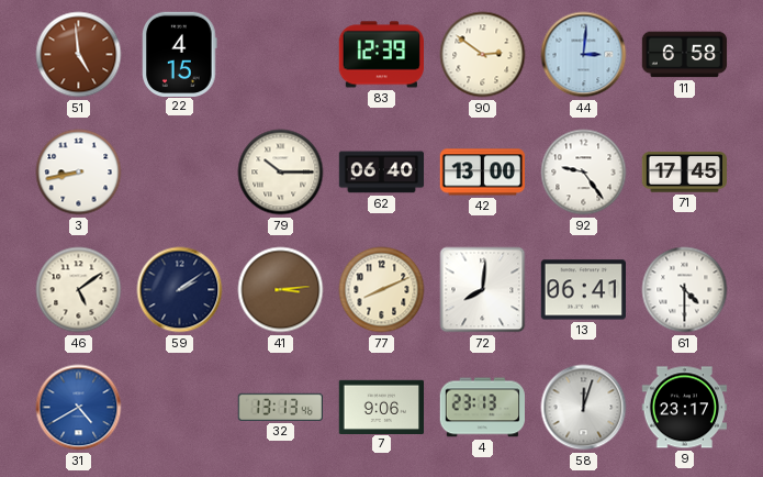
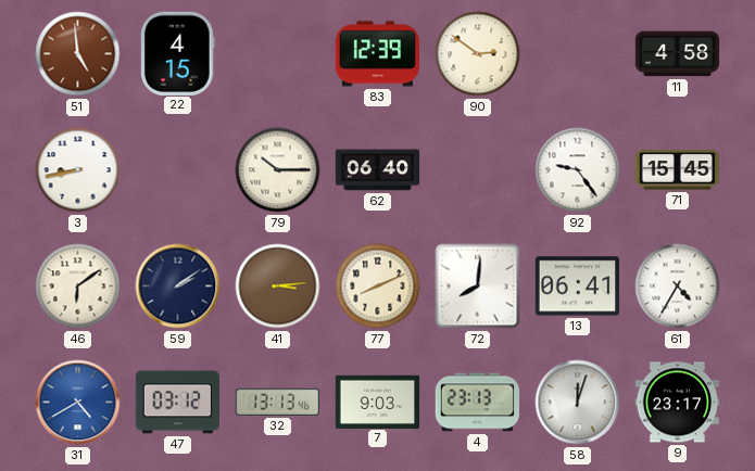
44: 3:01 -> none (584, 55)
11: 6:58 -> 4:58 (678, 54)
42: 13:00 -> none (482, 173)
71: 17:45 -> 15:45 (677, 170)
46: 5:09 -> 6:09 (78, 287)
61: 4:30 -> 4:35 (678, 287)
47: none -> 03:12 (177, 403)
7: 9:06 -> 9:03 (377, 402)
